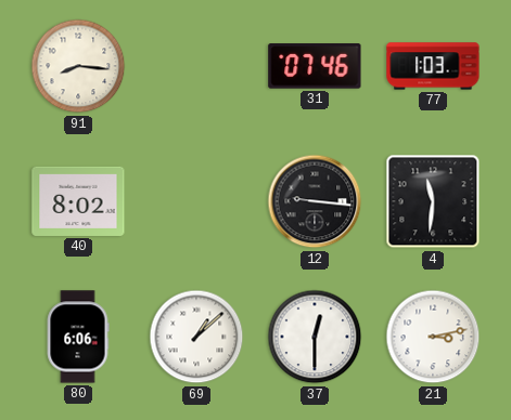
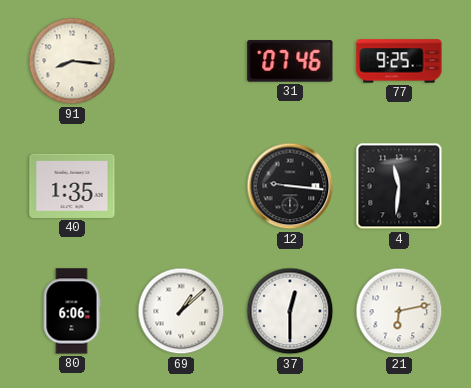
77: 1:03 -> 9:25 (399, 61)
40: 8:02 -> 1:35 (72, 186)
21: 3:13 -> 6:13 (399, 311)
